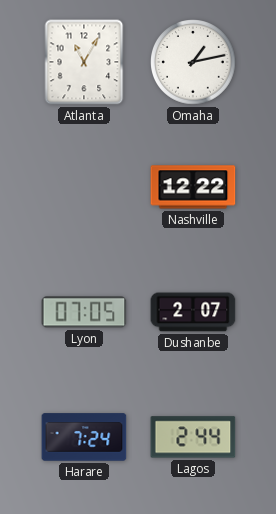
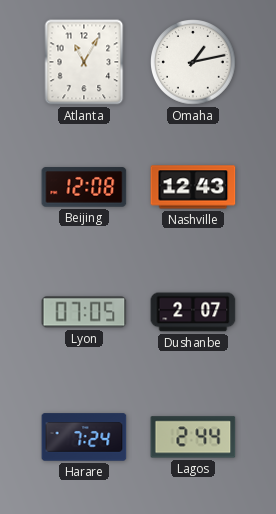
Beijing: none -> 12:08 (84, 187)
Nashville: 12:22 -> 12:43 (193, 187)
